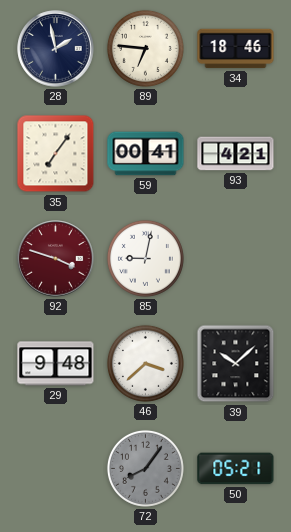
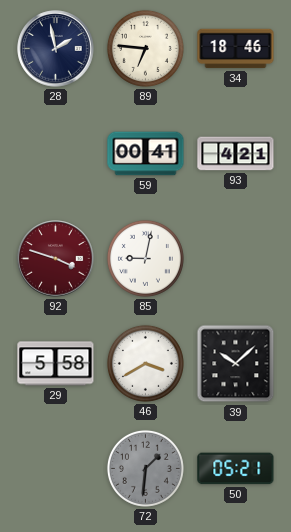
35: 7:06 -> none (56, 154)
29: 9:48 -> 5:58 (56, 364)
46: 3:38 -> 3:40 (145, 363)
72: 8:06 -> 1:31 (145, 468)
